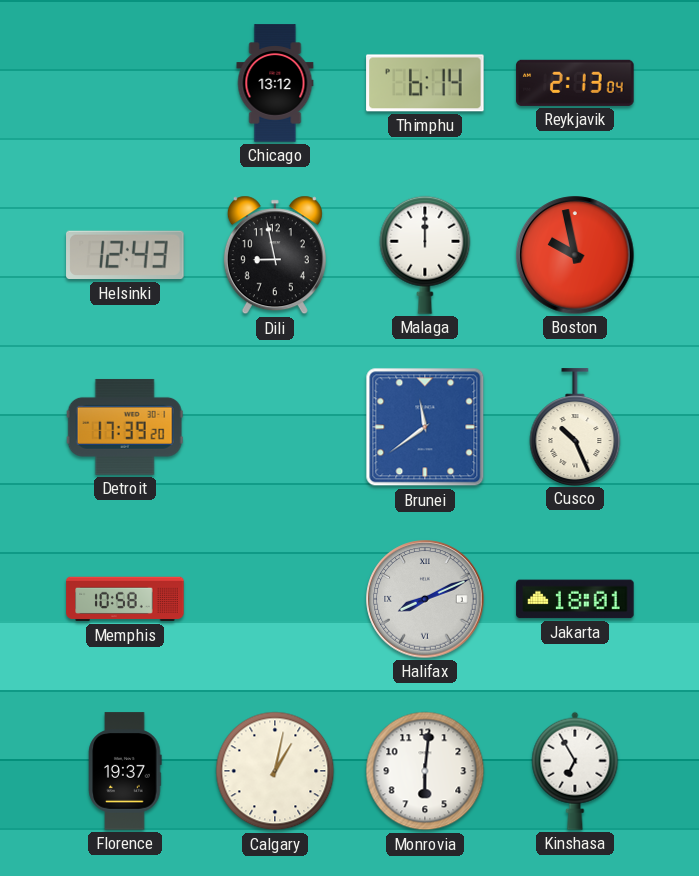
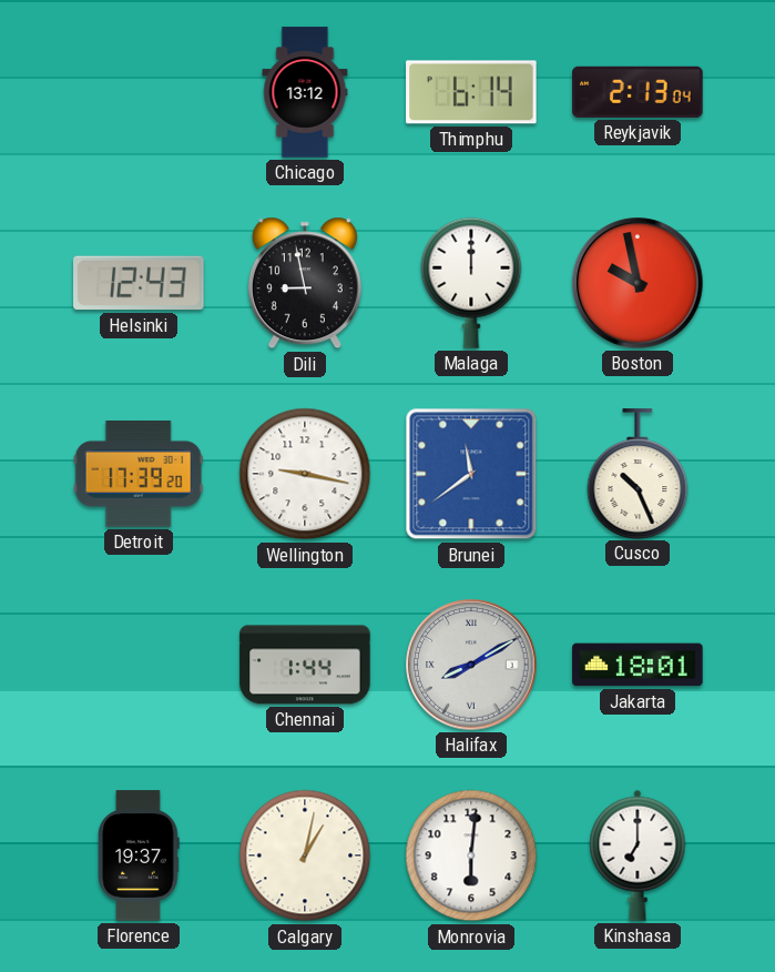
Wellington: none -> 9:17 (305, 474)
Memphis: 10:58 -> none (125, 599)
Chennai: none -> 1:44 (305, 665)
Halifax: 8:11 -> 8:10 (471, 665)
Kinshasa: 6:55 -> 7:00 (638, 855)
